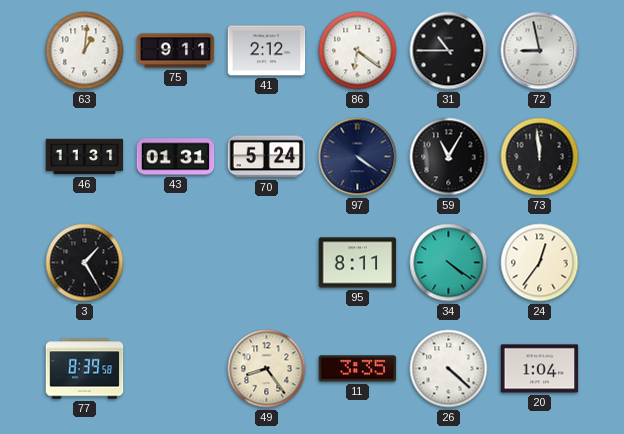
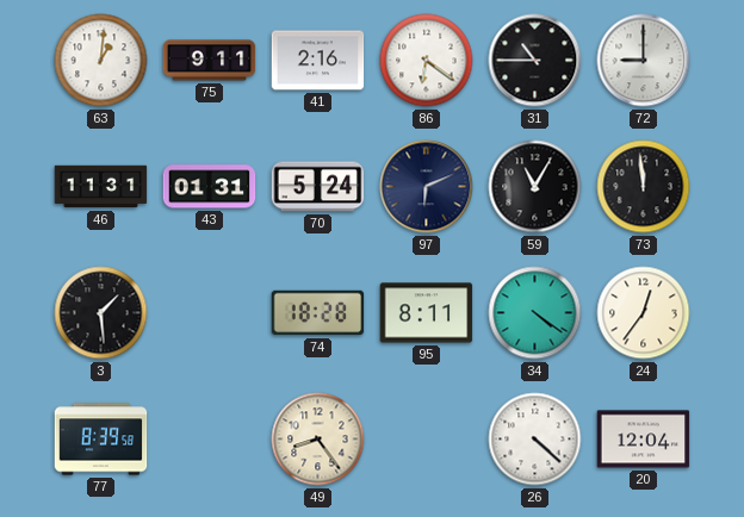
41: 2:12 -> 2:16 (318, 61)
72: 8:58 -> 9:00 (644, 61)
97: 4:21 -> 6:11 (427, 187)
3: 1:25 -> 1:29 (101, 313)
74: none -> 18:28 (318, 313)
11: 3:35 -> none (358, 369)
20: 1:04 -> 12:04 (644, 440)
